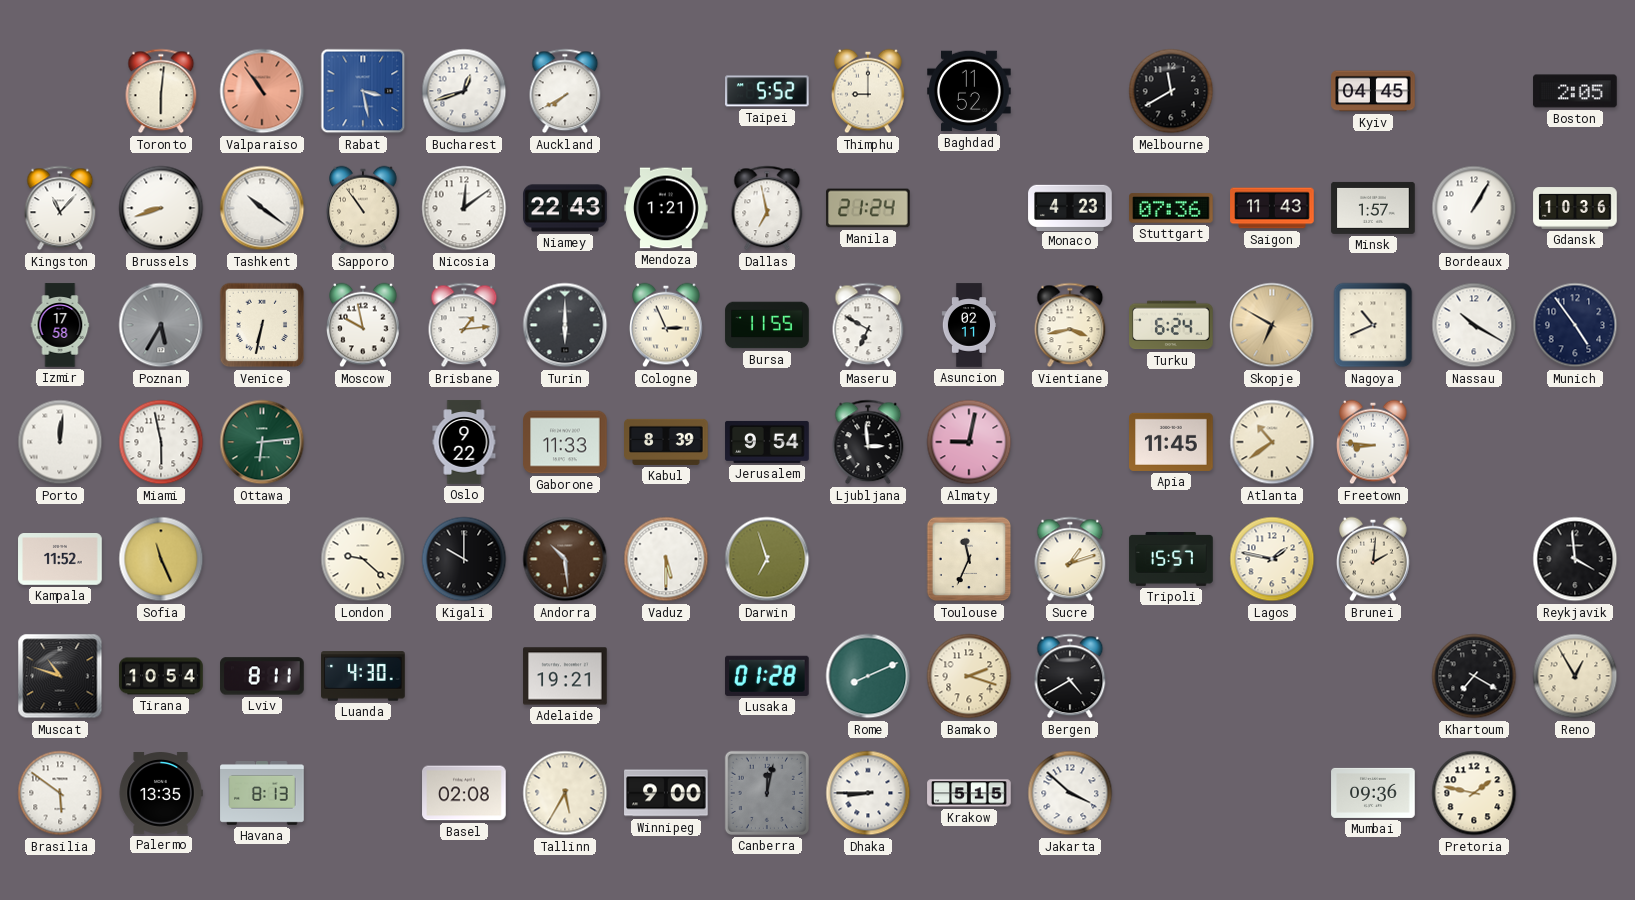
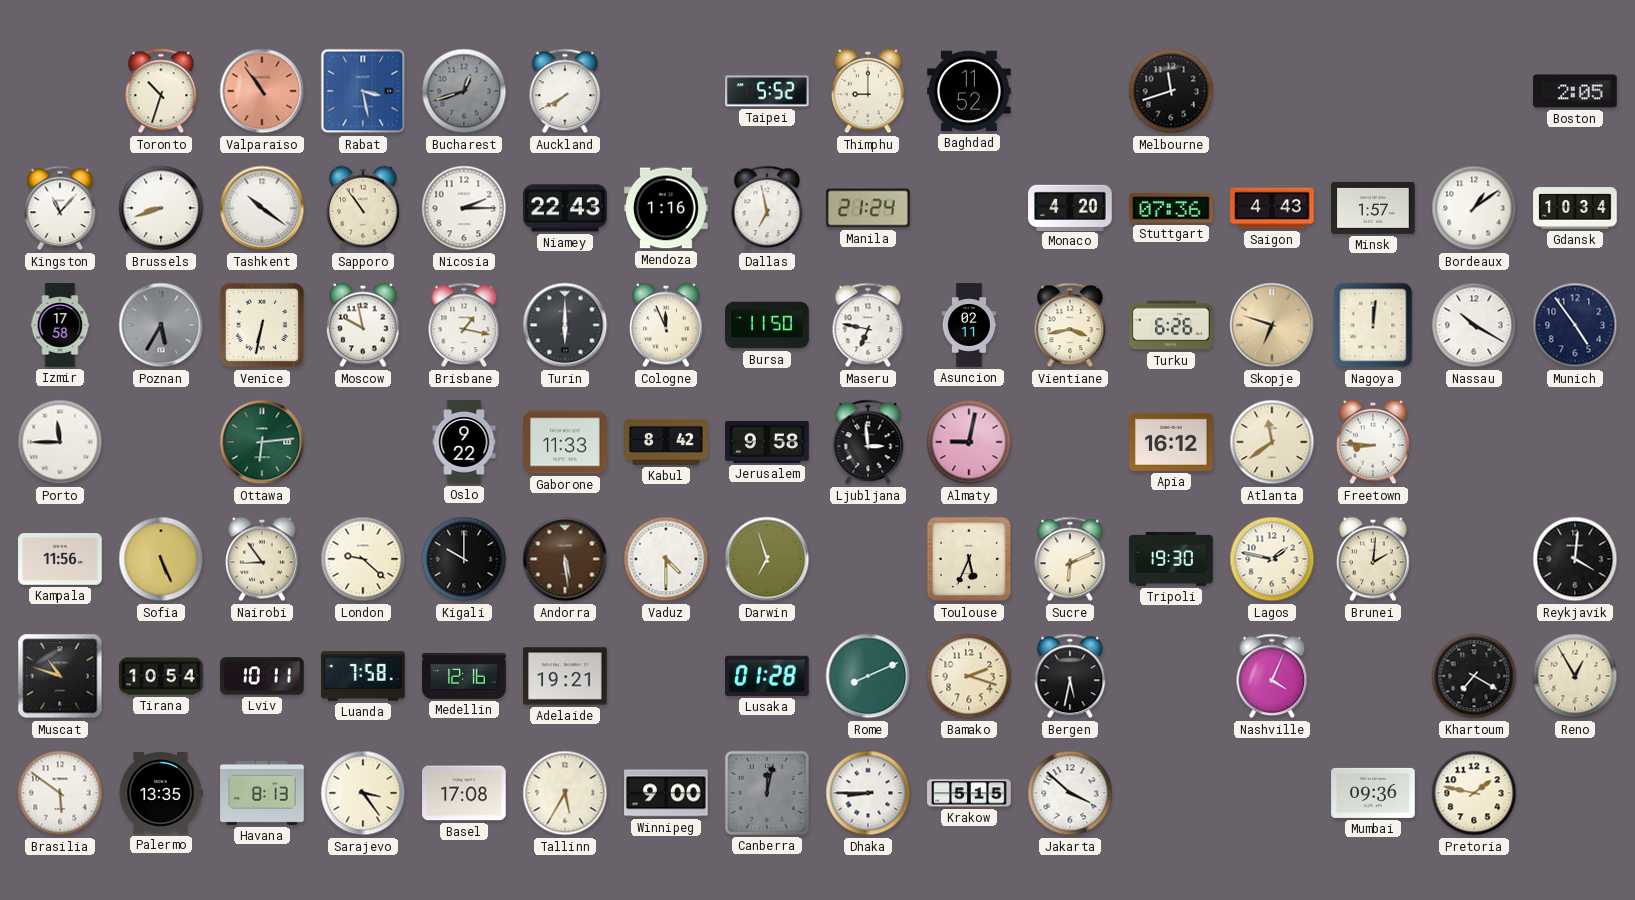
Toronto: 6:01 -> 10:33 (161, 91)
Bucharest dial: white -> grey (464, 91)
Melbourne: 11:40 -> 11:42 (1171, 91)
Kyiv: 04:45 -> none (1373, 91)
Nicosia: 12:09 -> 2:15 (464, 208)
Mendoza: 1:21 -> 1:16 (666, 208)
Monaco: 4:23 -> 4:20 (1070, 207)
Saigon: 11:43 -> 4:43 (1272, 208)
Bordeaux: 1:05 -> 1:09 (1474, 208)
Gdansk: 10:36 -> 10:34 (1575, 208)
Brisbane: 1:14 -> 1:17 (464, 325)
Cologne: 2:56 -> 11:56 (666, 325)
Bursa: 11:55 -> 11:50 (767, 325)
Maseru: 6:50 -> 6:47 (868, 325)
Turku: 6:24 -> 6:26 (1171, 325)
Skopje: 6:50 -> 6:48 (1272, 325)
Nagoya: 10:41 -> 12:01 (1373, 325)
Porto: 12:01 -> 11:45 (60, 442)
Miami: 5:58 -> none (161, 442)
Kabul: 8:39 -> 8:42 (666, 442)
Jerusalem: 9:54 -> 9:58 (767, 442)
Apia: 11:45 -> 16:12 (1171, 442)
Atlanta: 10:39 -> 11:39 (1272, 442)
Kampala: 11:52 -> 11:56 (60, 560)
Sofia: 11:26 -> 5:26 (161, 559)
Nairobi: none -> 8:54 (262, 559)
Andorra: 10:29 -> 5:29 (565, 559)
Vaduz: 5:30 -> 4:30 (666, 559)
Toulouse: 11:34 -> 5:34 (969, 559)
Sucre: 1:12 -> 6:11 (1070, 559)
Tripoli: 15:57 -> 19:30 (1171, 559)
Reykjavik: 3:59 -> 4:01 (1575, 559)
Lviv: 8:11 -> 10:11 (262, 676)
Luanda: 4:30 -> 7:58 (363, 676)
Medellin: none -> 12:16 (464, 676)
Bergen: 4:40 -> 5:32 (1070, 676)
Nashville: none -> 4:04 (1272, 676)
Sarajevo: none -> 3:24 (363, 793)
Basel: 02:08 -> 17:08 (464, 793)
